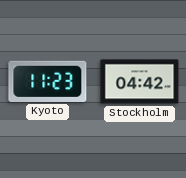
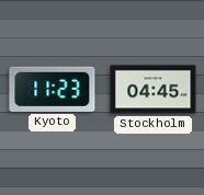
Stockholm: 04:42 -> 04:45 (154, 90)
